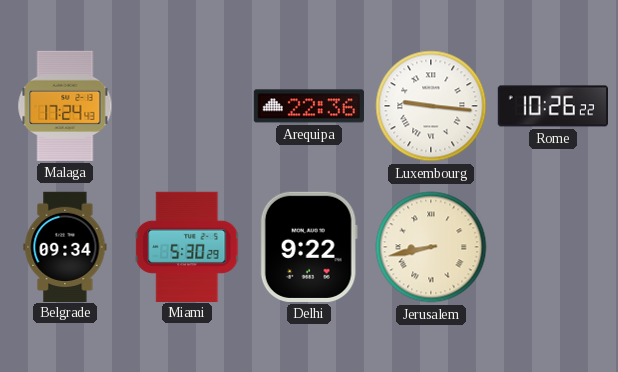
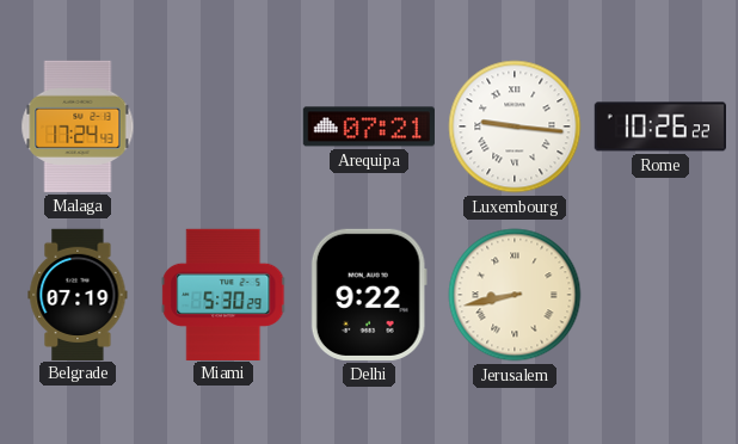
Arequipa: 22:36 -> 07:21 (369, 127)
Belgrade: 09:34 -> 07:19 (78, 294)
